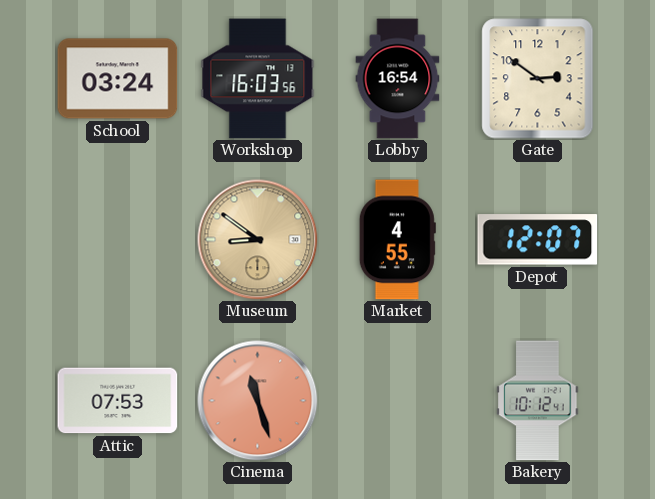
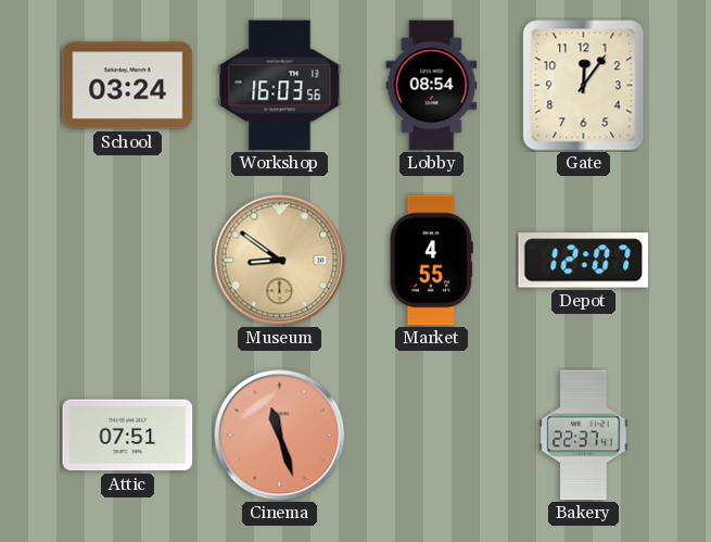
Lobby: 16:54 -> 08:54 (432, 86)
Gate: 2:51 -> 12:06 (584, 86)
Attic: 07:53 -> 07:51 (128, 436)
Bakery: 10:12 -> 22:37 (584, 436)
